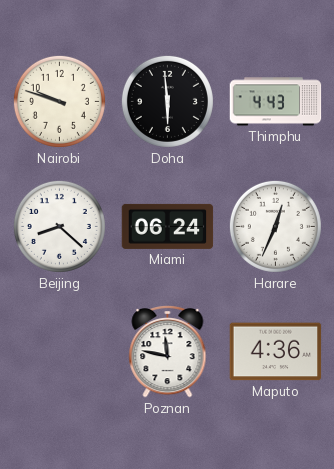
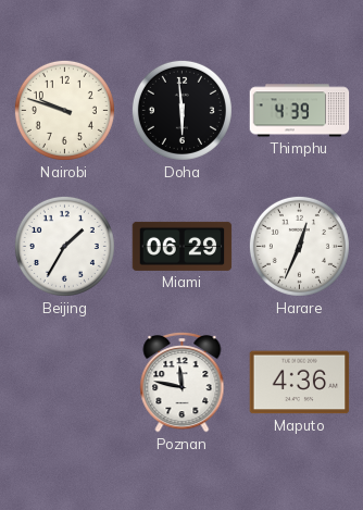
Thimphu: 4:43 -> 4:39 (300, 111)
Beijing: 8:22 -> 1:35 (64, 246)
Miami: 06:24 -> 06:29 (183, 246)
